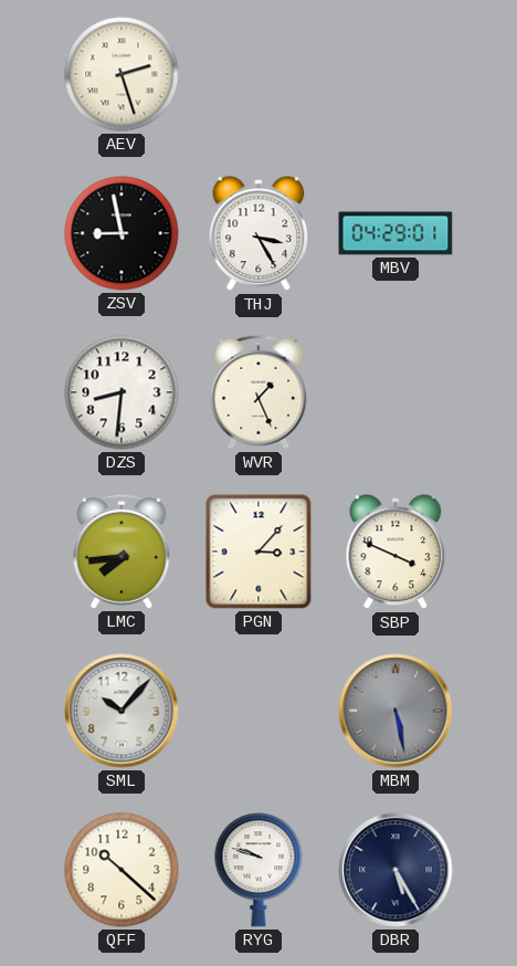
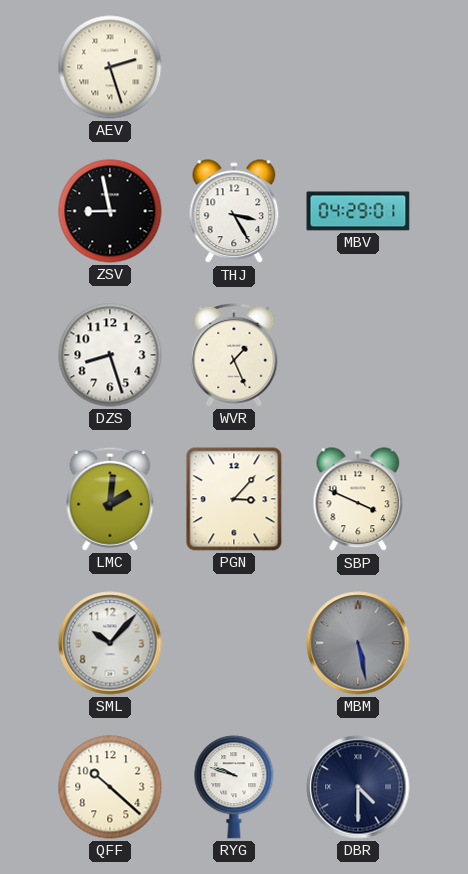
DZS: 8:31 -> 8:27 (110, 355)
LMC: 7:44 -> 2:01 (110, 499)
DBR: 5:25 -> 4:30 (358, 787)
